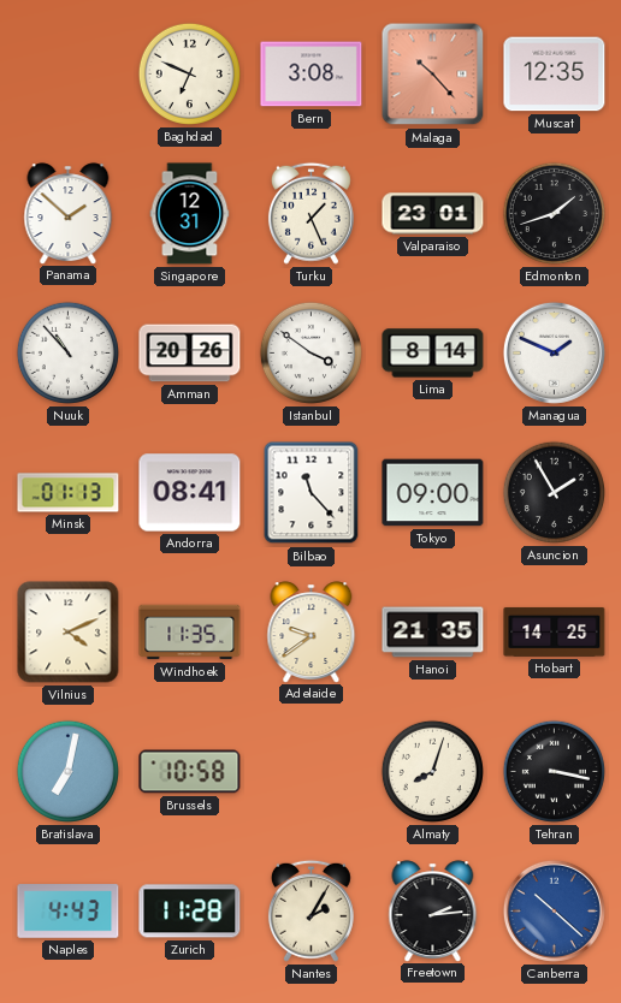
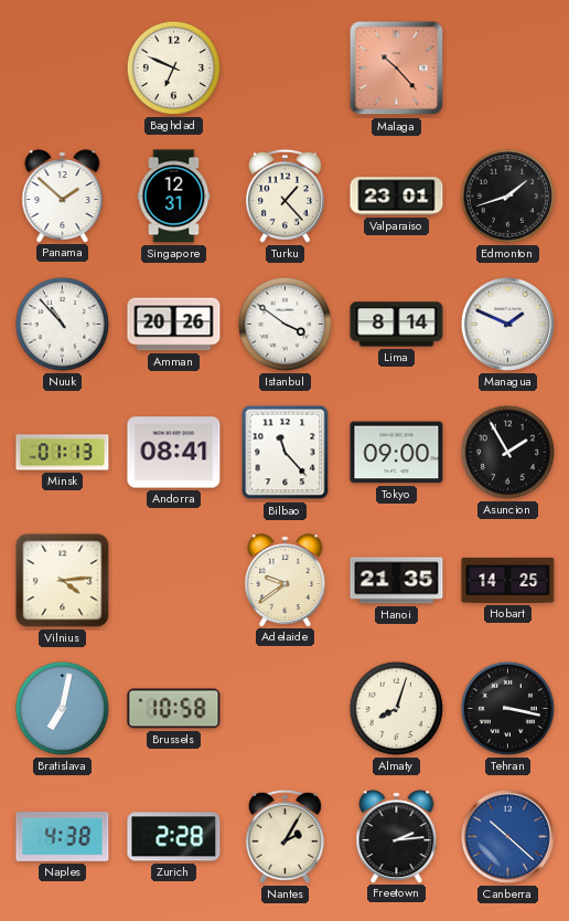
Bern: 3:08 -> none (312, 75)
Muscat: 12:35 -> none (555, 75)
Turku: 1:26 -> 1:23 (284, 195)
Vilnius: 4:11 -> 4:14 (63, 581)
Windhoek: 11:35 -> none (190, 633)
Naples: 4:43 -> 4:38 (63, 837)
Zurich: 11:28 -> 2:28 (174, 837)
